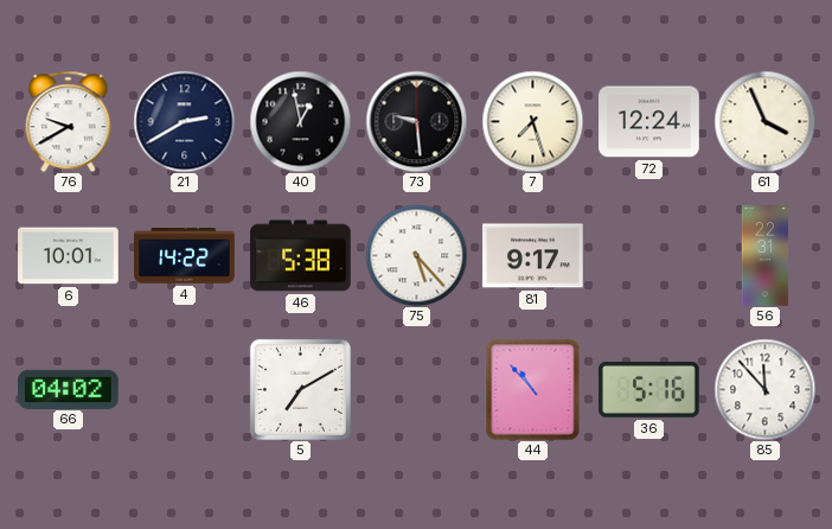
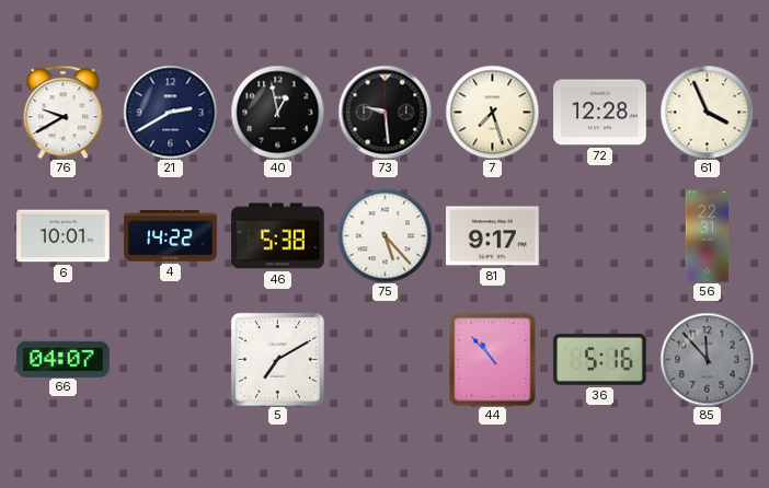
72: 12:24 -> 12:28 (600, 113)
66: 04:02 -> 04:07 (64, 359)
85 dial: white -> grey (707, 359)
